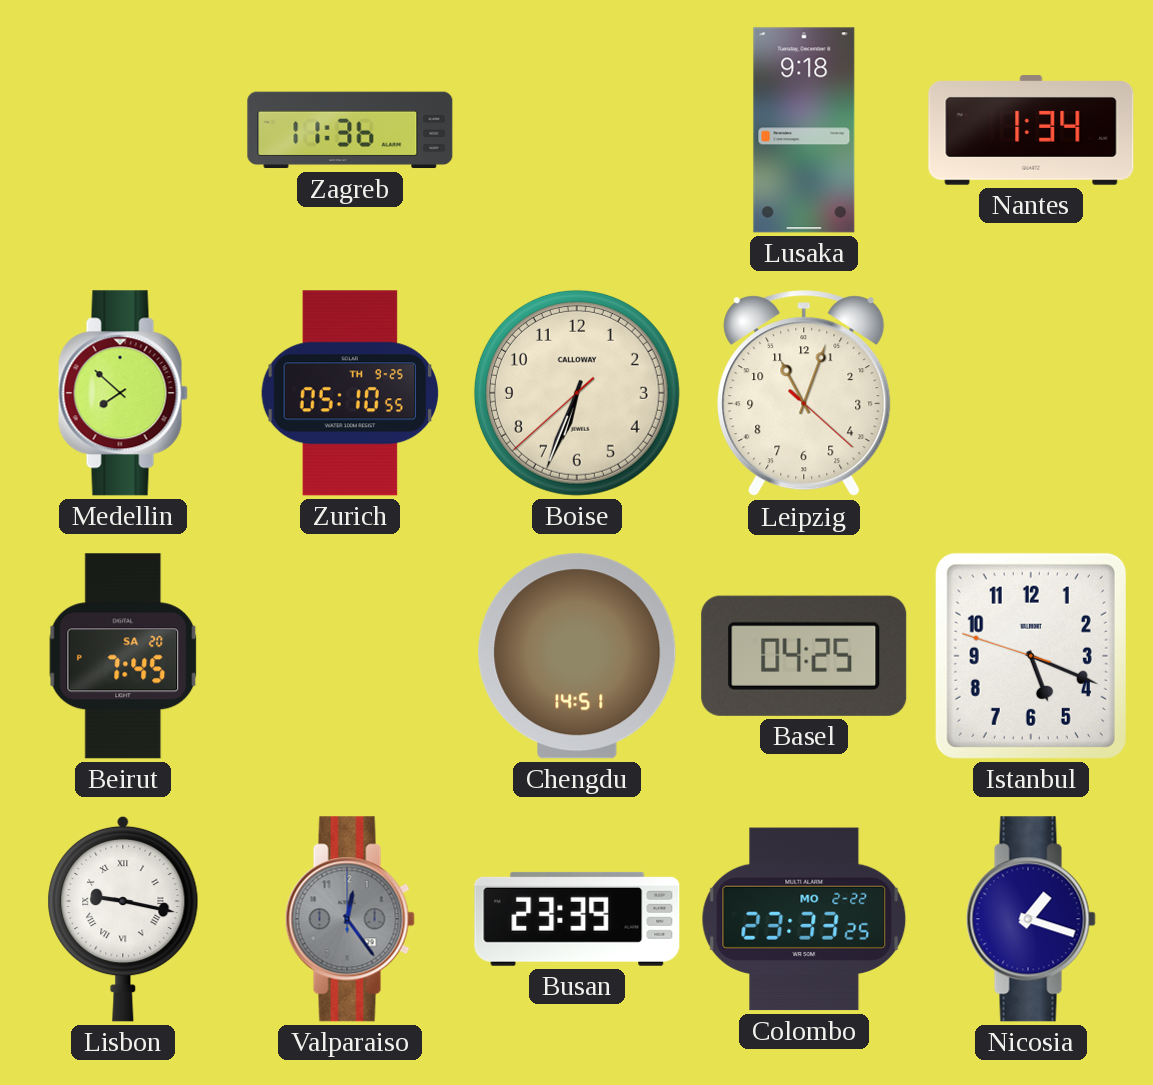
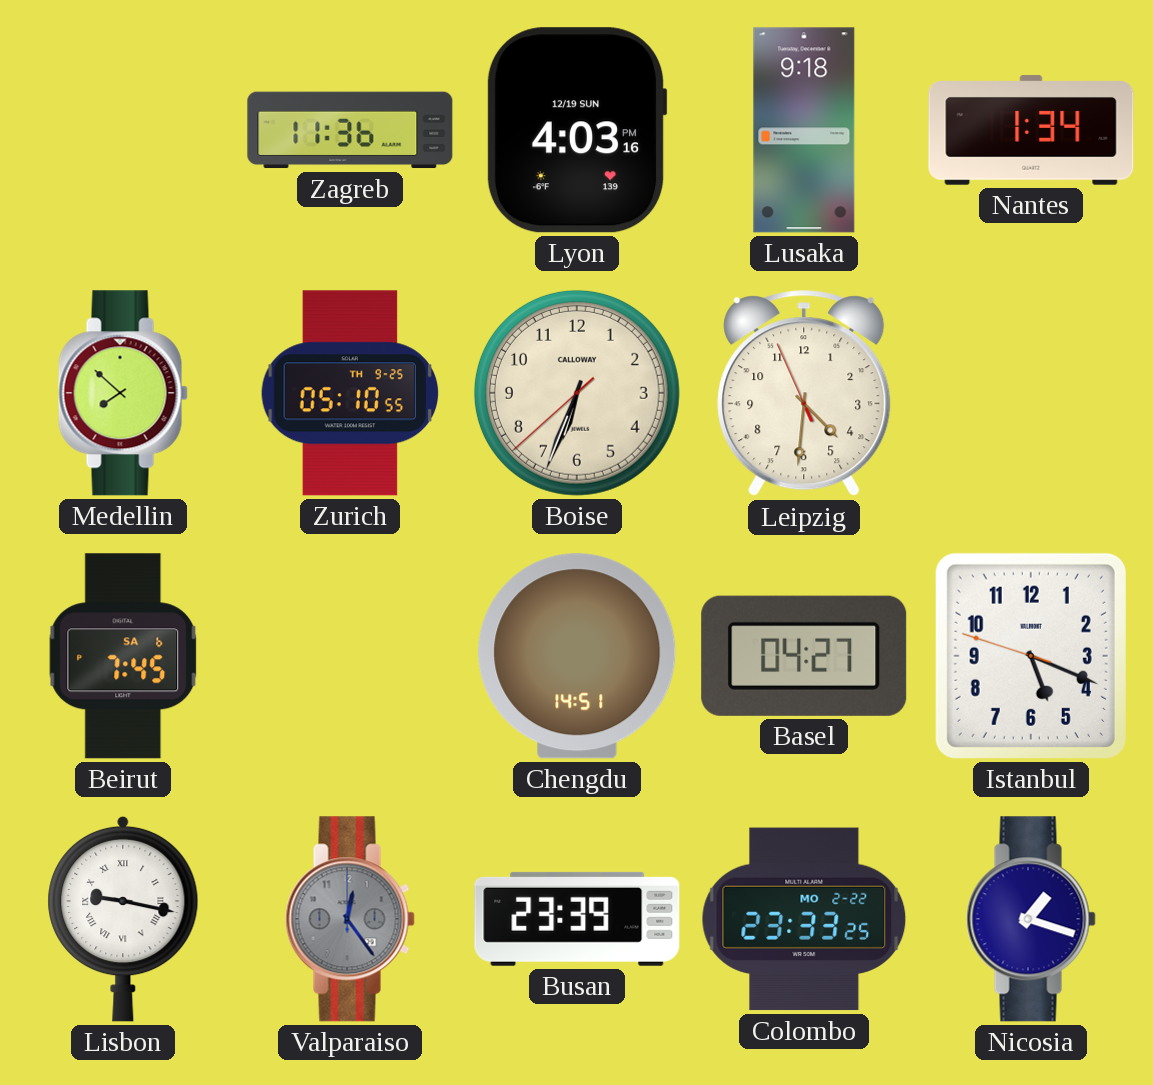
Lyon: none -> 4:03 (577, 130)
Leipzig: 11:03 -> 4:30 (804, 394)
Beirut date: SA 20 -> SA 6 (123, 656)
Basel: 04:25 -> 04:27 (804, 656)
